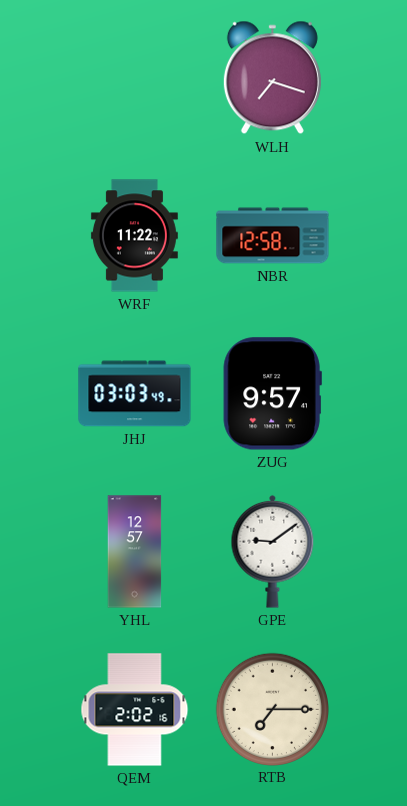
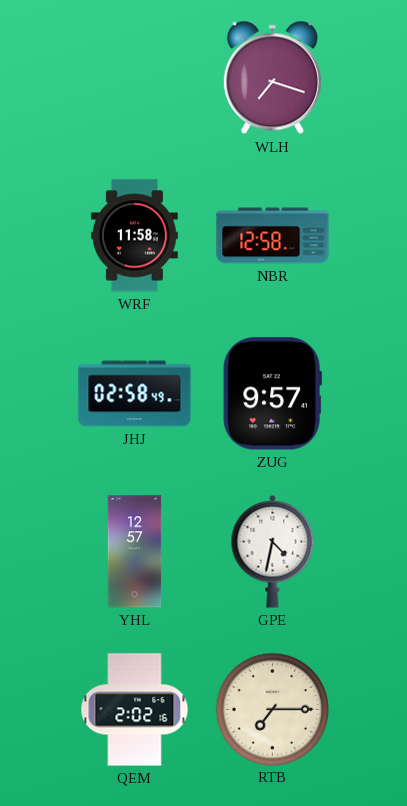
WRF: 11:22 -> 11:58 (134, 236)
JHJ: 03:03 -> 02:58 (135, 394)
GPE: 9:09 -> 4:32 (273, 551)
